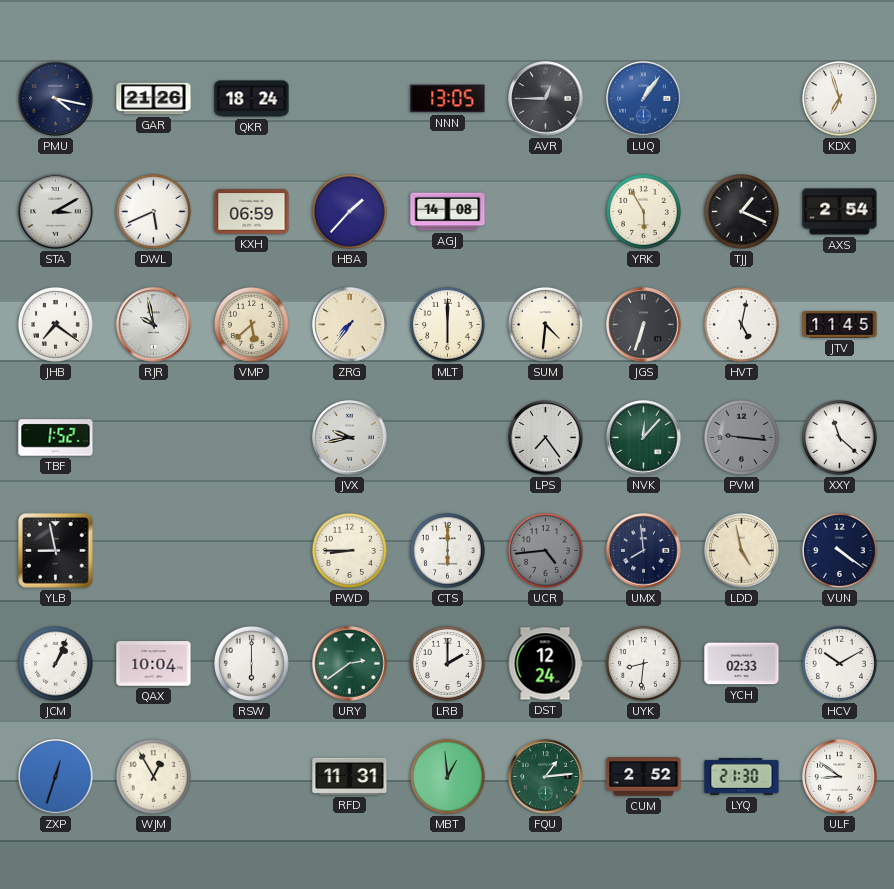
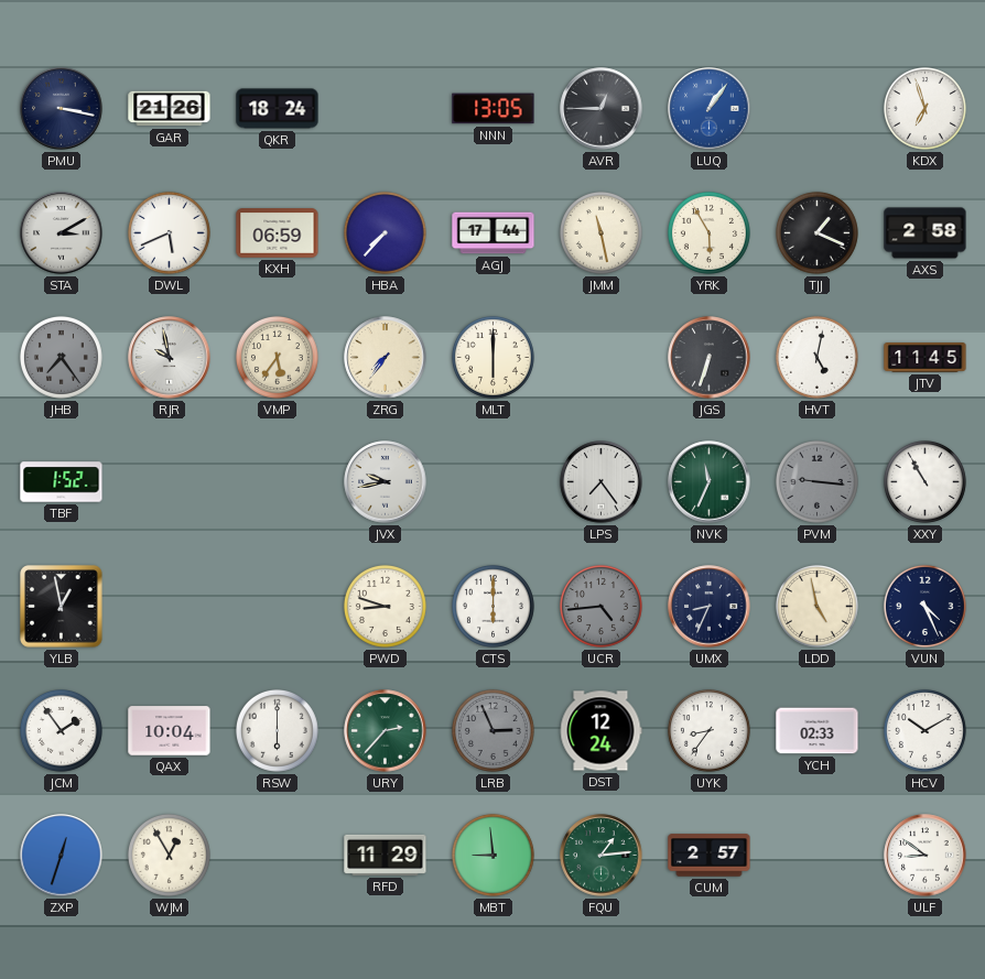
PMU: 4:17 -> 3:17 (62, 109)
HBA: 1:37 -> 7:37 (385, 232)
AGJ: 14:08 -> 17:44 (494, 233)
JMM: none -> 11:28 (600, 232)
AXS: 2:54 -> 2:58 (926, 233)
JHB: 7:21 -> 7:24 (61, 357)
JHB dial: white -> grey (61, 357)
VMP: 5:38 -> 5:36 (277, 357)
SUM: 4:31 -> none (545, 324)
NVK: 12:07 -> 11:34 (710, 482)
XXY: 11:22 -> 10:55 (924, 481)
YLB: 8:58 -> 12:58 (62, 607)
PWD: 8:45 -> 8:48 (385, 606)
UMX: 7:59 -> 8:34 (710, 607)
VUN: 4:21 -> 4:26 (924, 606)
JCM: 1:04 -> 1:54 (61, 730)
URY: 2:39 -> 2:37 (386, 731)
LRB: 2:00 -> 2:56 (492, 730)
LRB dial: white -> grey (492, 730)
UYK: 8:31 -> 8:36 (708, 730)
RFD: 11:31 -> 11:29 (386, 855)
MBT: 12:59 -> 8:59 (492, 855)
CUM: 2:52 -> 2:57 (710, 856)
LYQ: 21:30 -> none (742, 777)
